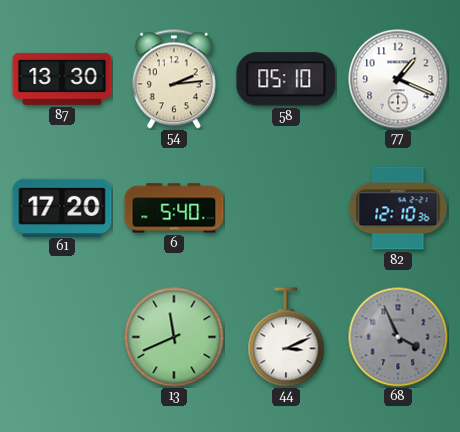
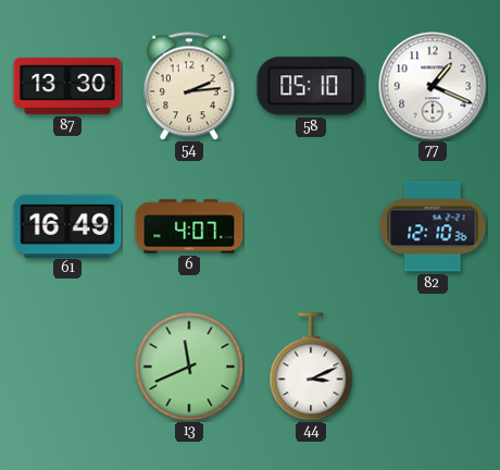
61: 17:20 -> 16:49 (67, 225)
6: 5:40 -> 4:07 (189, 226)
68: 3:56 -> none (398, 337)
